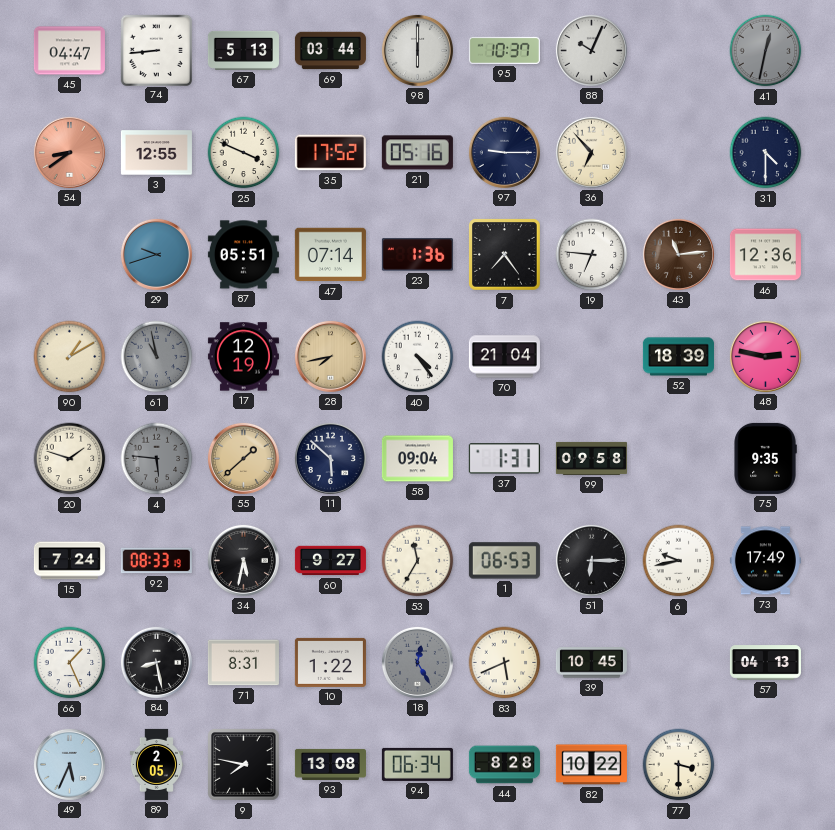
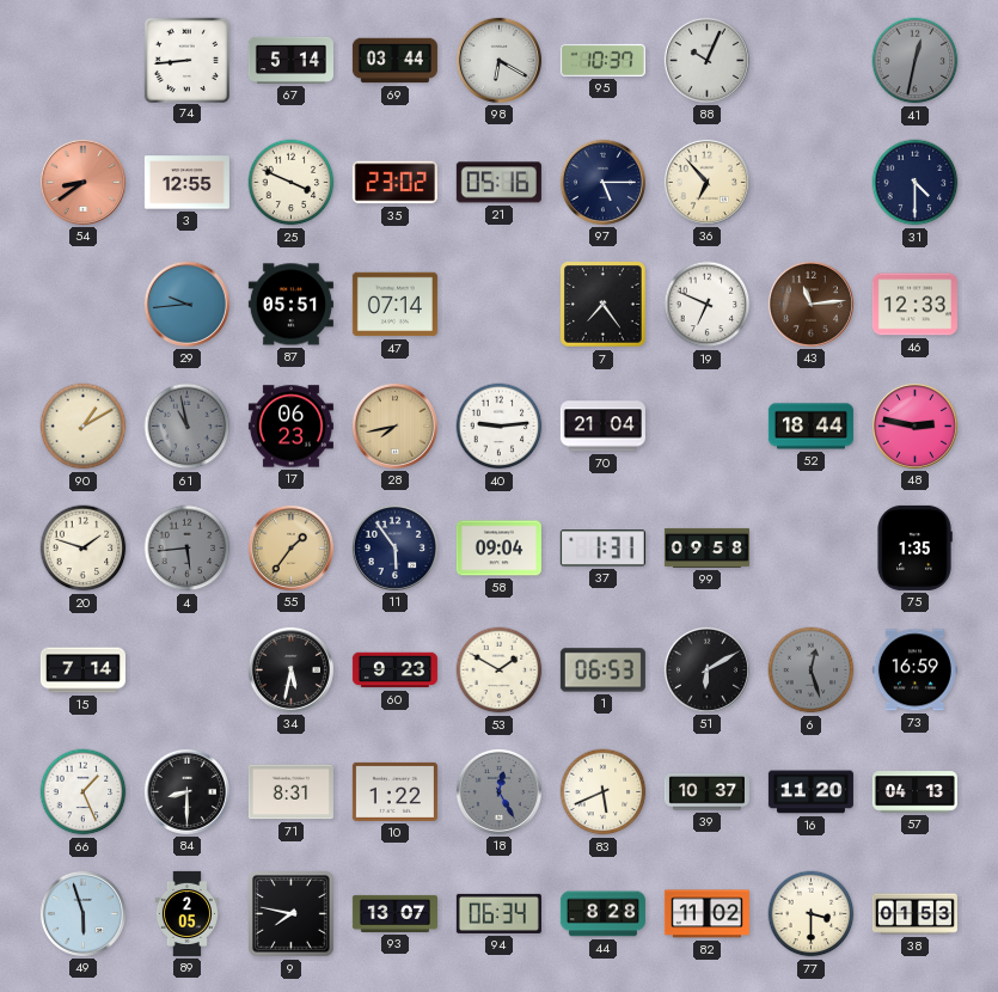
45: 04:47 -> none (69, 51)
67: 5:13 -> 5:14 (290, 60)
98: 6:00 -> 6:20 (498, 60)
35: 17:52 -> 23:02 (394, 183)
97: 9:15 -> 5:15 (602, 182)
29: 9:42 -> 9:44 (186, 304)
23: 1:36 -> none (417, 255)
19: 6:46 -> 6:49 (708, 305)
46: 12:36 -> 12:33 (914, 305)
17: 12:19 -> 06:23 (290, 427)
40: 4:24 -> 9:14 (500, 427)
52: 18:39 -> 18:44 (810, 427)
4: 5:46 -> 5:44 (188, 549)
55: 1:38 -> 1:36 (290, 547)
11: 5:52 -> 5:54 (394, 547)
75: 9:35 -> 1:35 (914, 547)
15: 7:24 -> 7:14 (82, 670)
92: 08:33 -> none (156, 561)
60: 9:27 -> 9:23 (394, 670)
53: 11:35 -> 1:50 (500, 670)
51: 6:15 -> 6:10 (706, 669)
6: 9:43 -> 12:27 (812, 670)
6 dial: white -> grey (812, 670)
73: 17:49 -> 16:59 (914, 670)
84: 8:28 -> 8:30 (186, 791)
39: 10:45 -> 10:37 (706, 792)
16: none -> 11:20 (810, 792)
49: 5:34 -> 5:57 (82, 913)
93: 13:08 -> 13:07 (394, 913)
82: 10:22 -> 11:02 (706, 914)
38: none -> 01:53 (914, 914)
